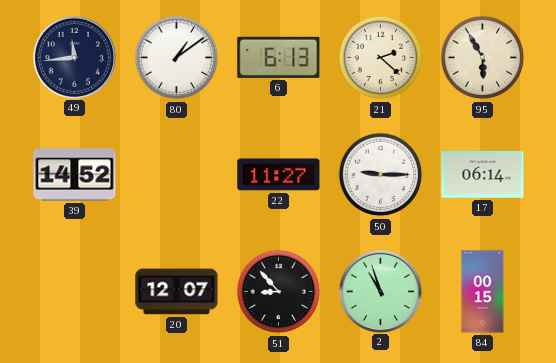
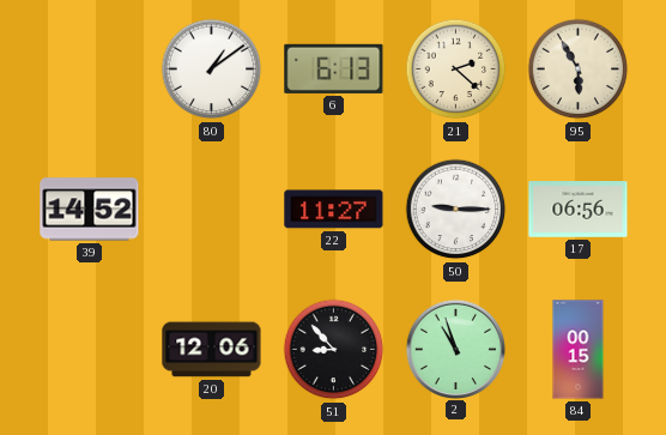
49: 11:44 -> none (74, 57)
17: 06:14 -> 06:56 (579, 210)
20: 12:07 -> 12:06 (212, 350)
